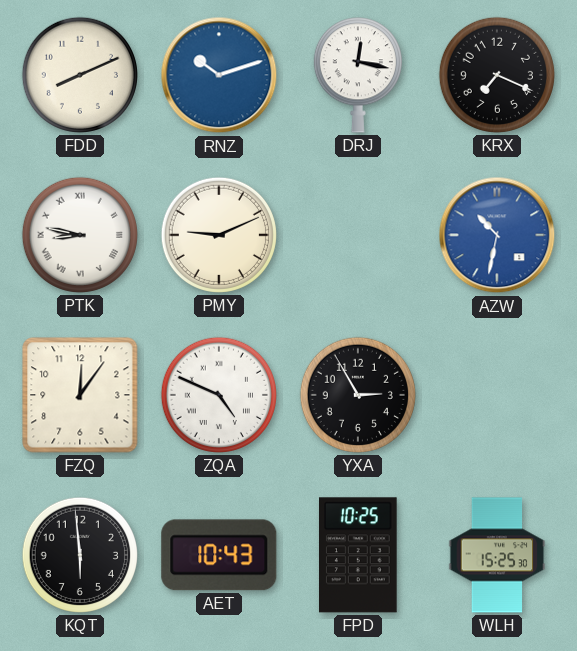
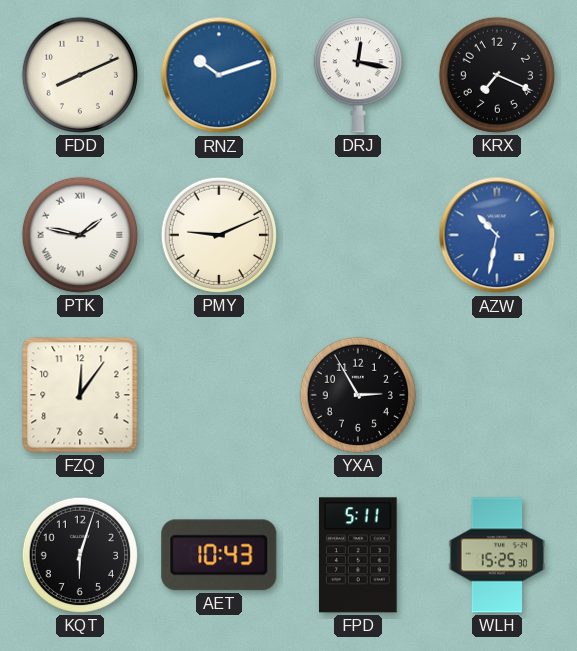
PTK: 8:47 -> 1:47 (79, 235)
ZQA: 4:49 -> none (218, 395)
KQT: 5:59 -> 6:03 (79, 555)
FPD: 10:25 -> 5:11 (359, 555)
